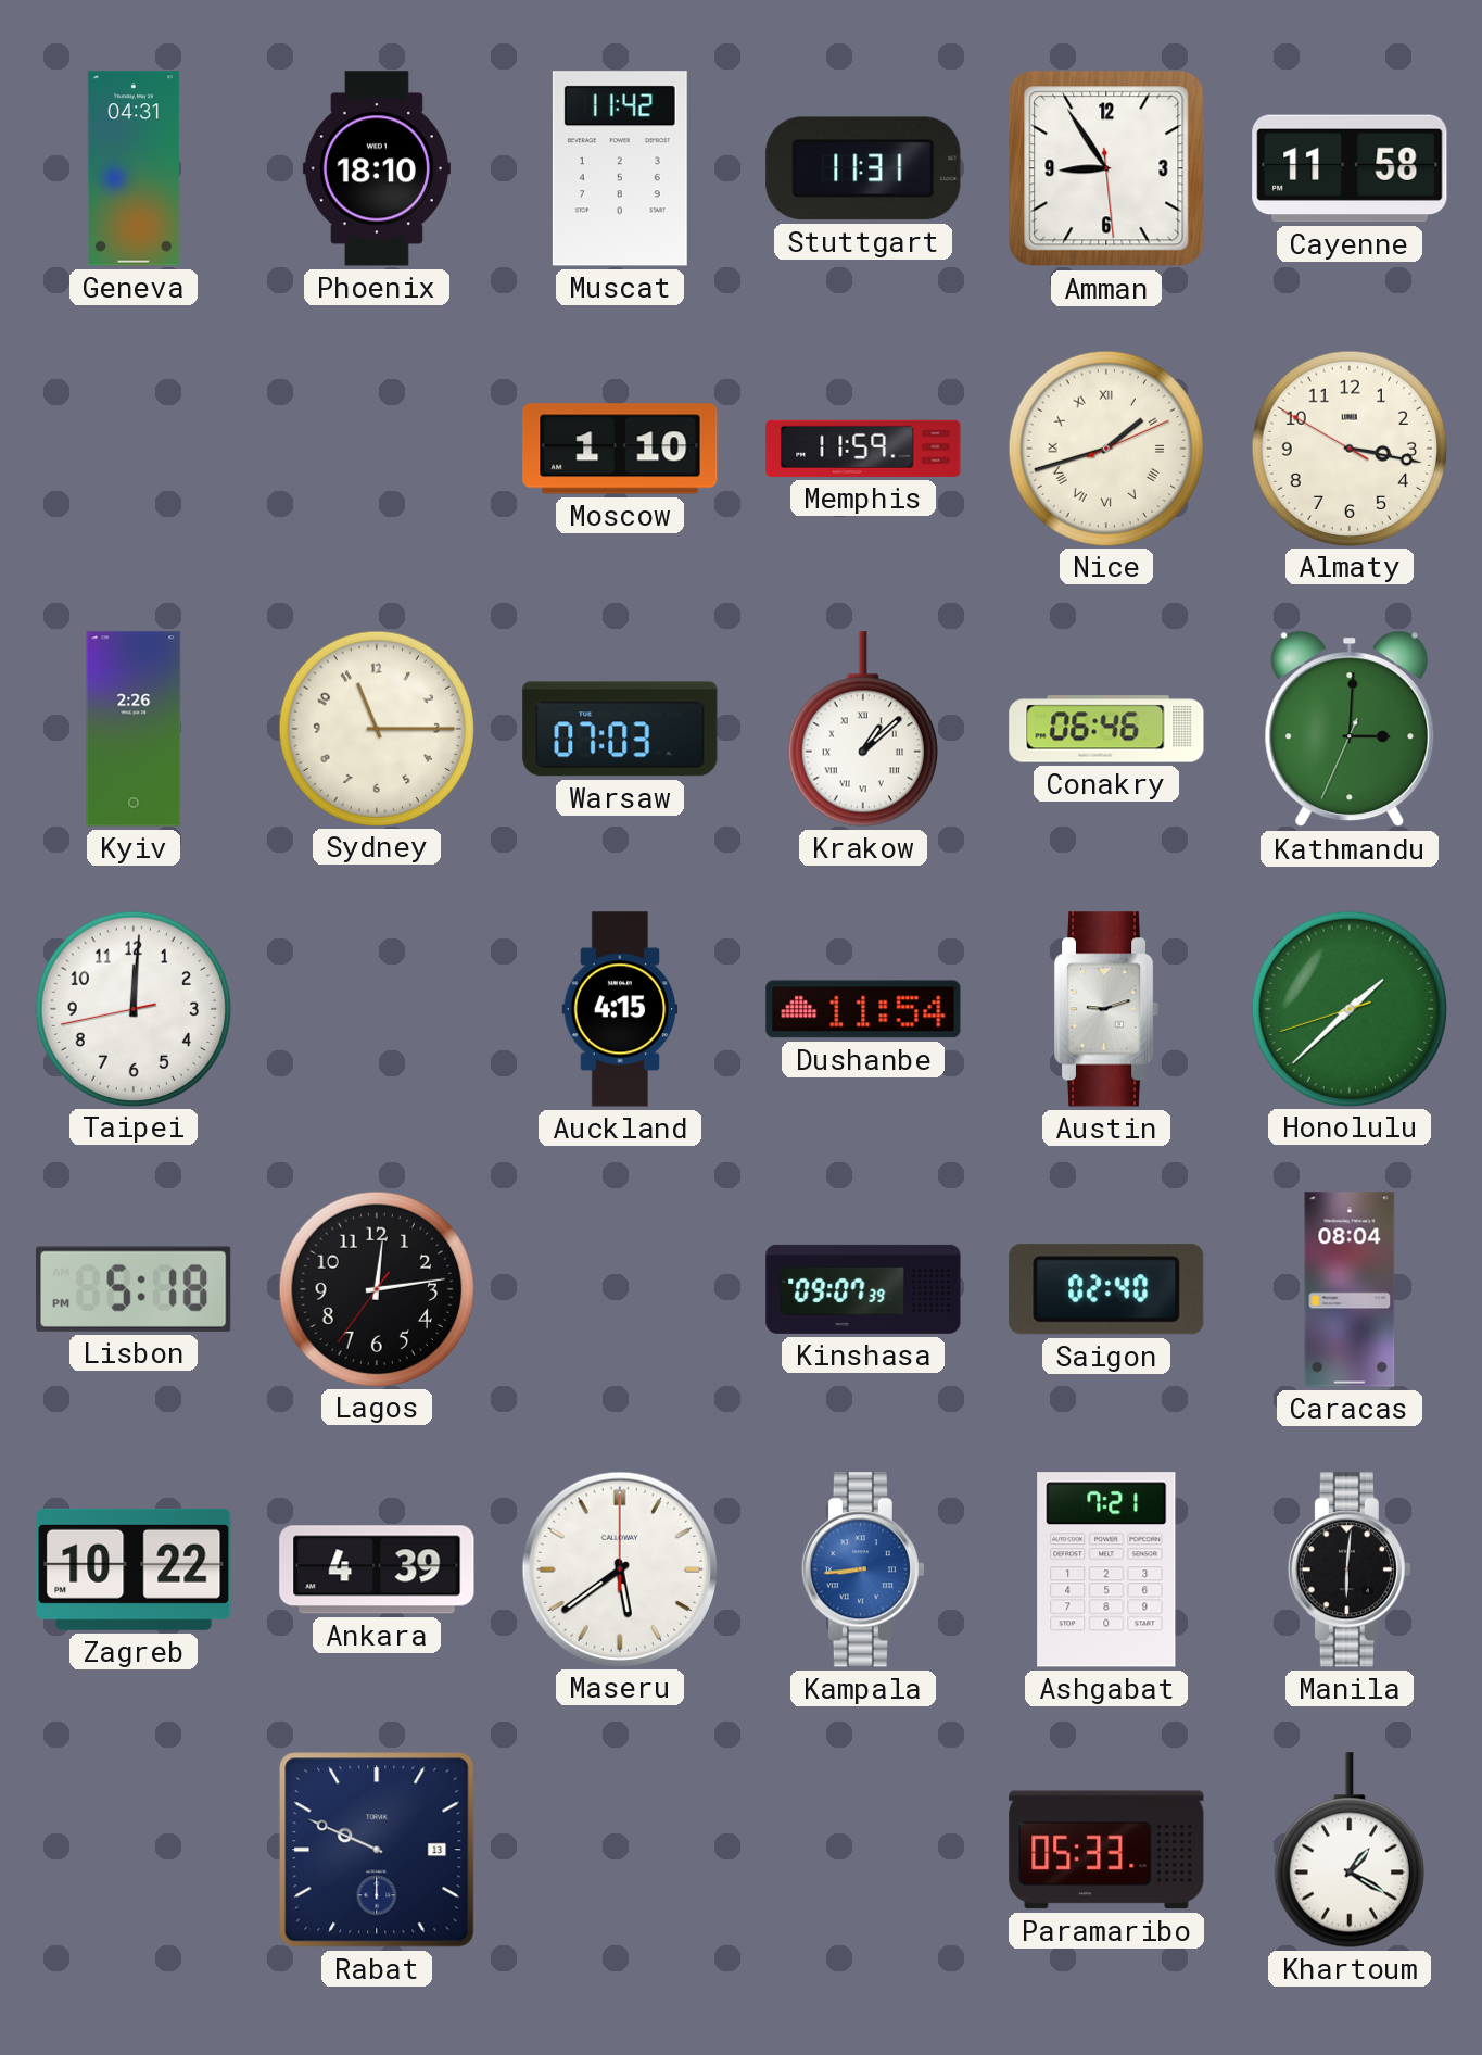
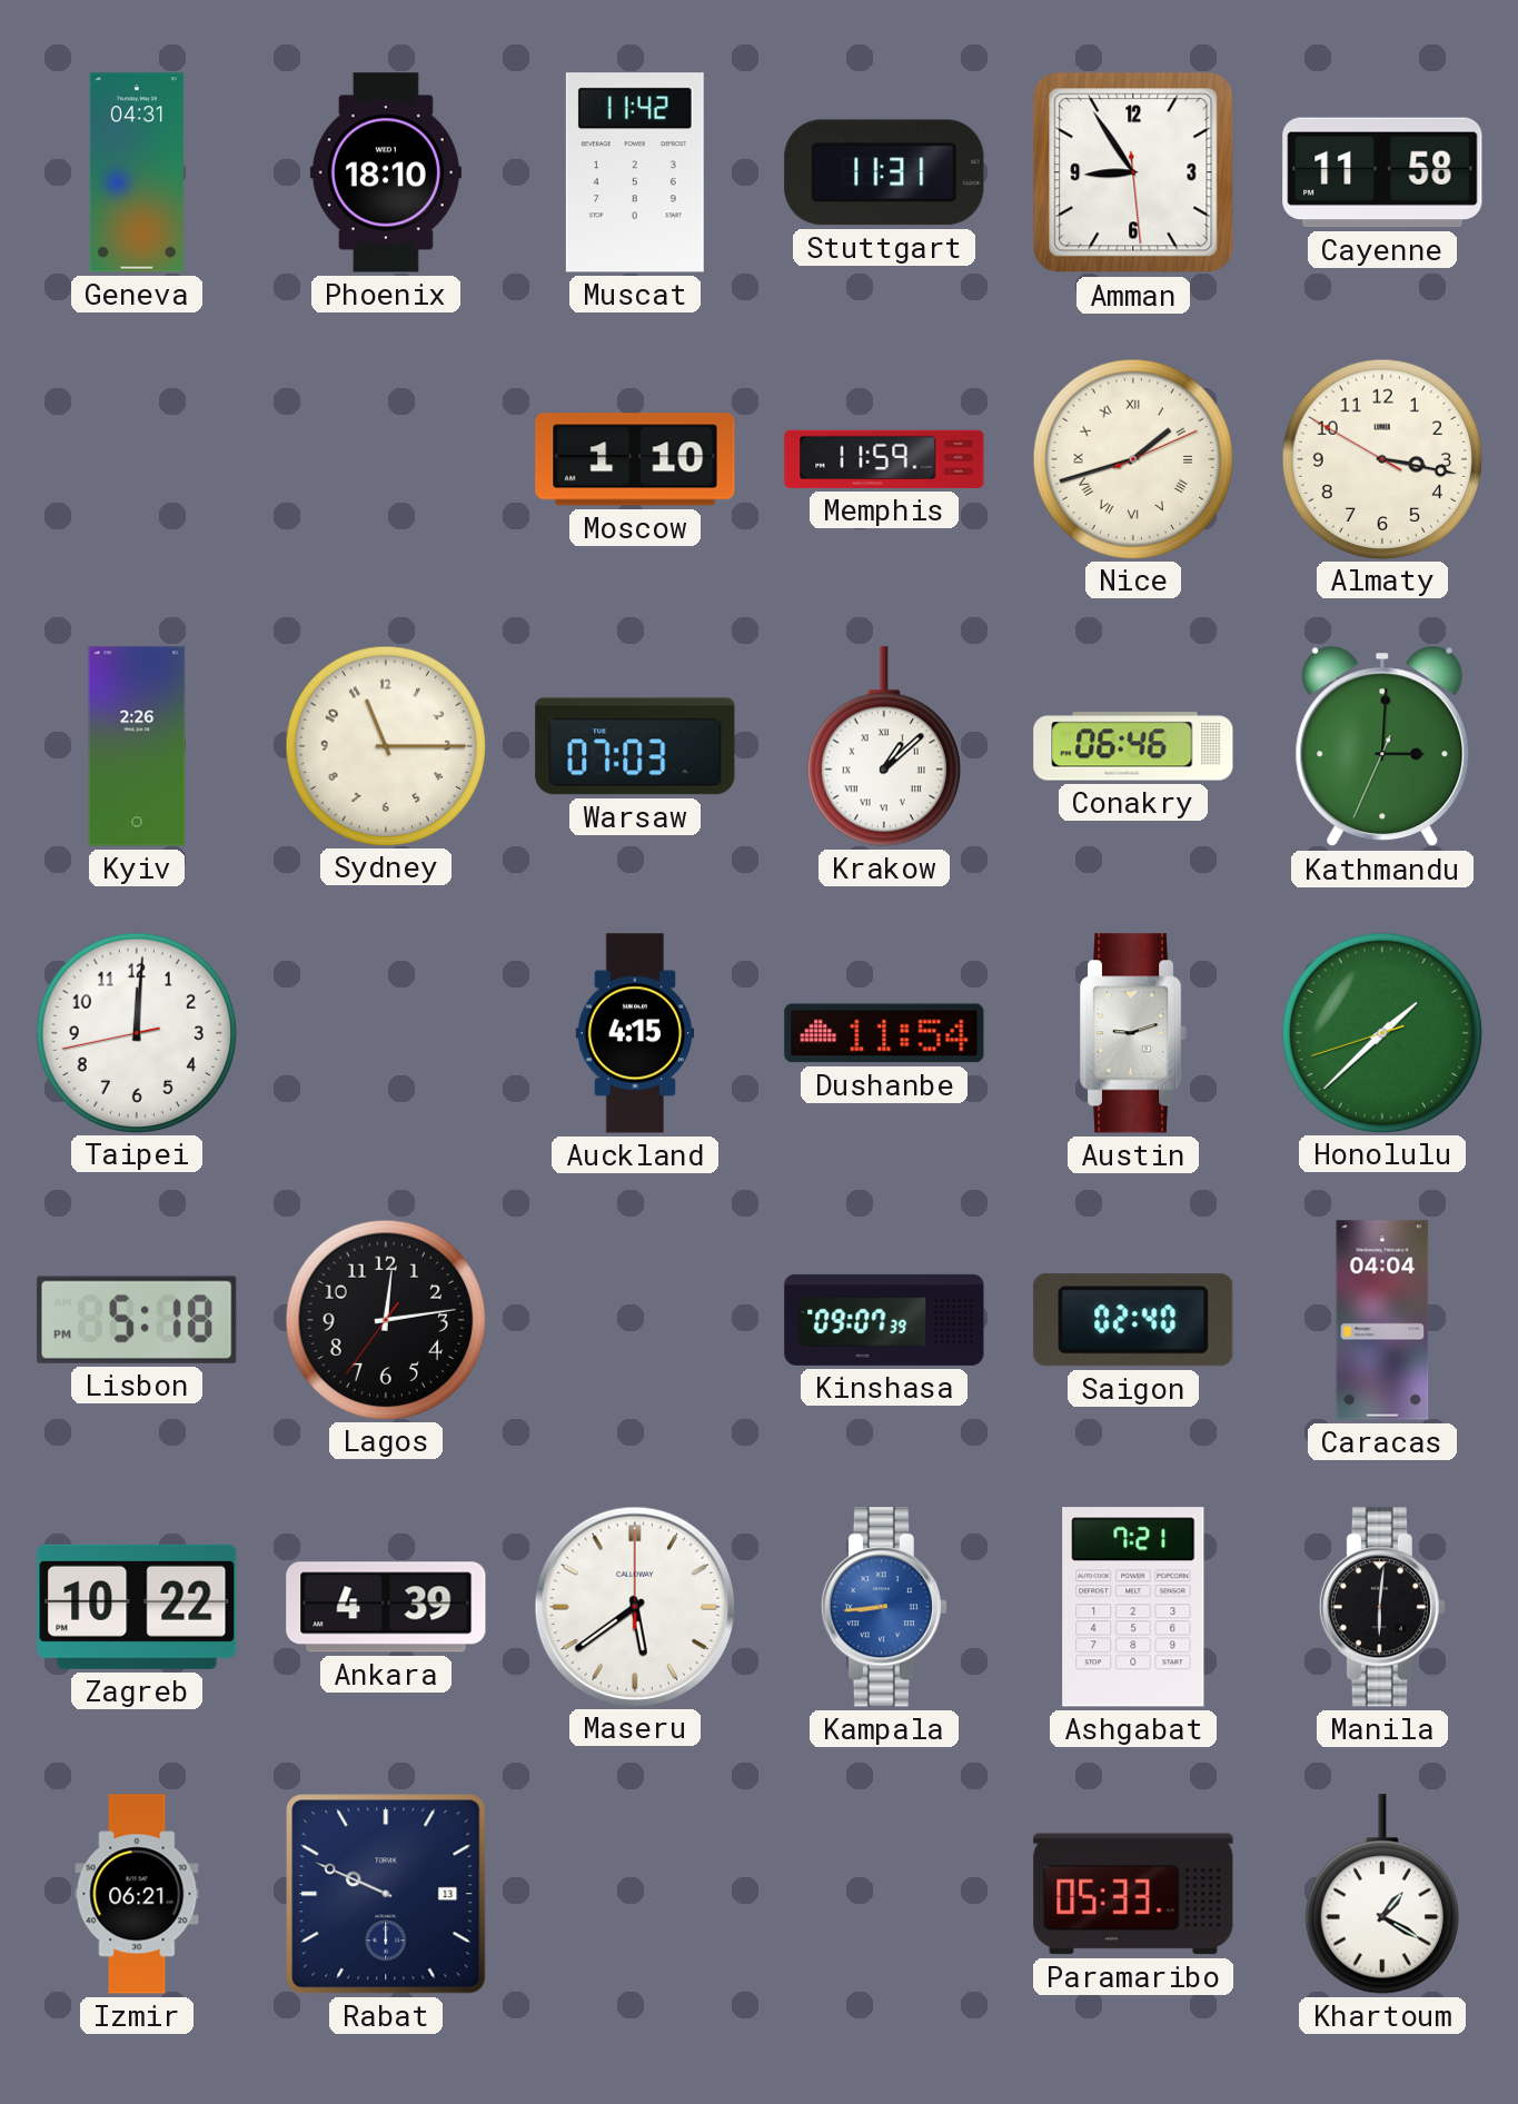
Caracas: 08:04 -> 04:04 (1382, 1320)
Izmir: none -> 06:21 (137, 1894)
